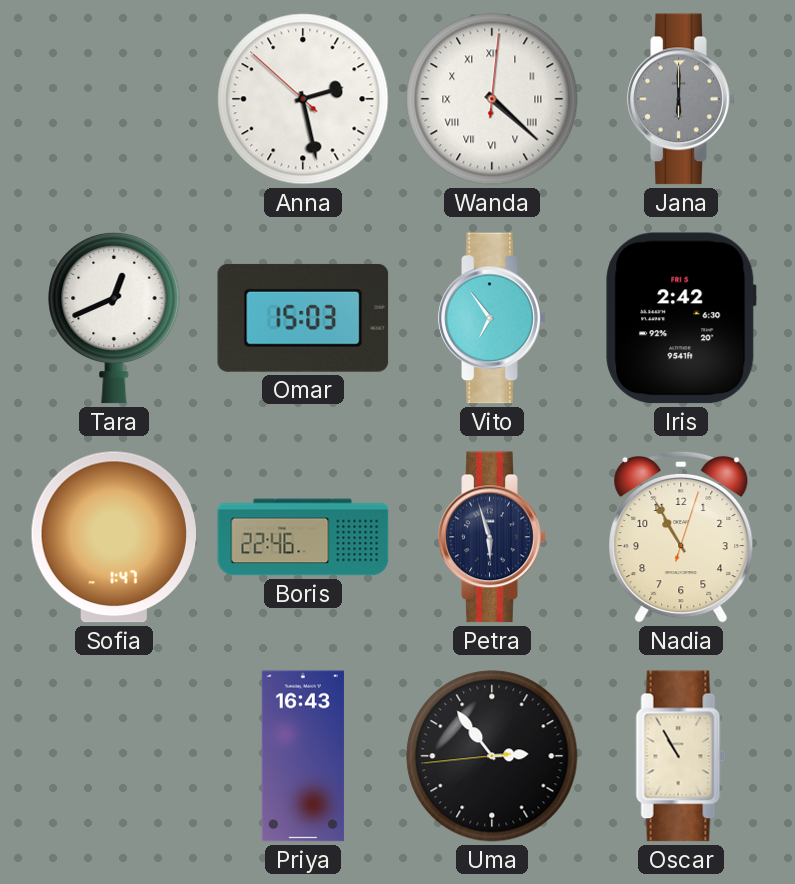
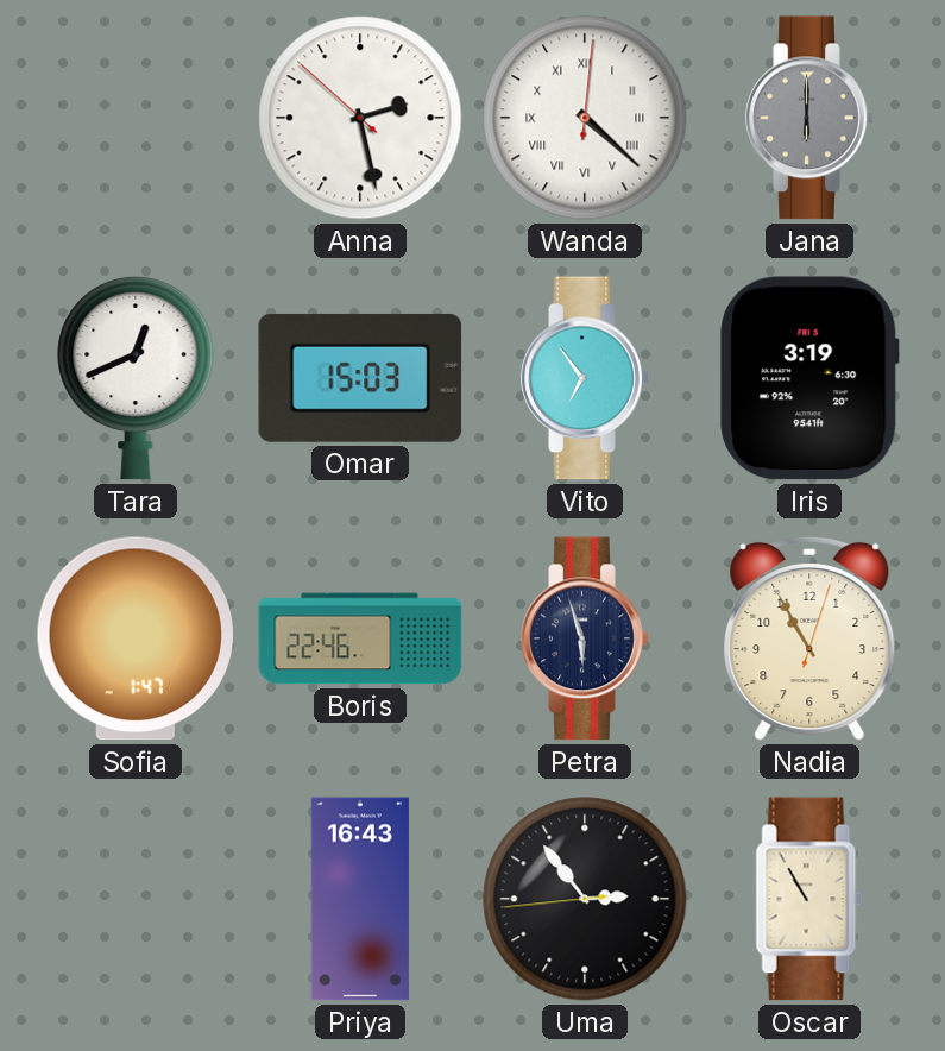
Iris: 2:42 -> 3:19 (809, 378)
